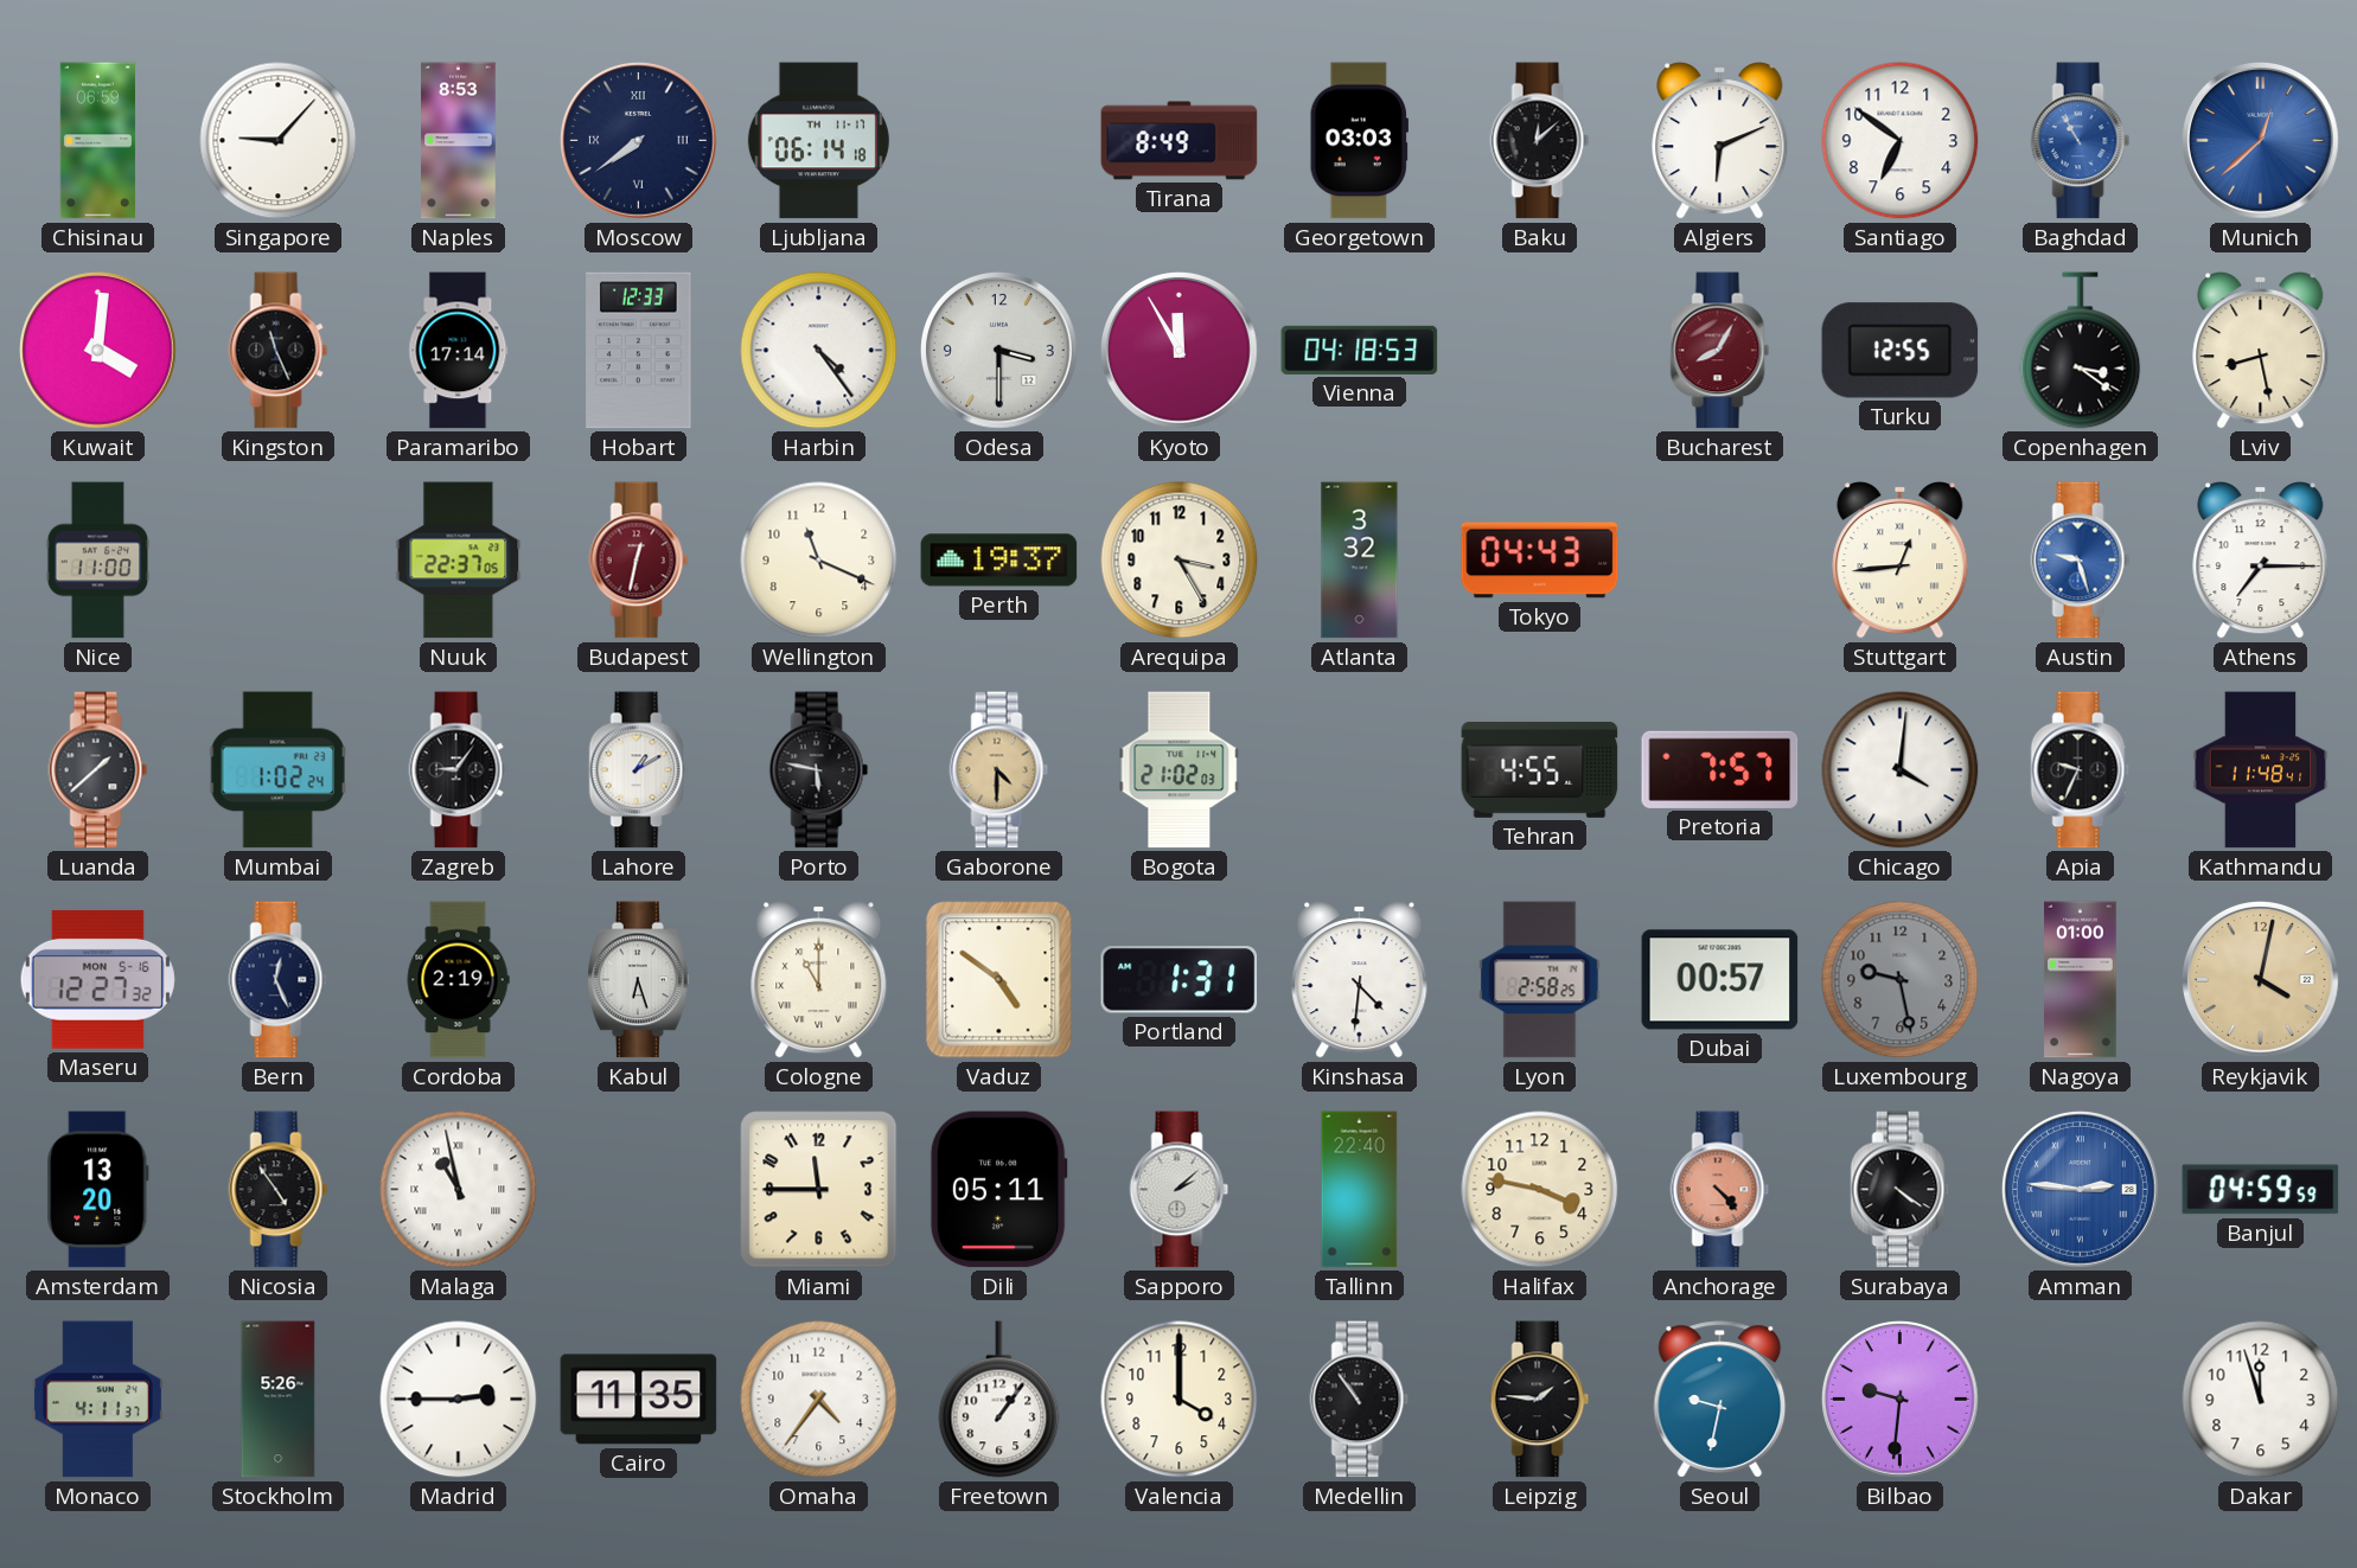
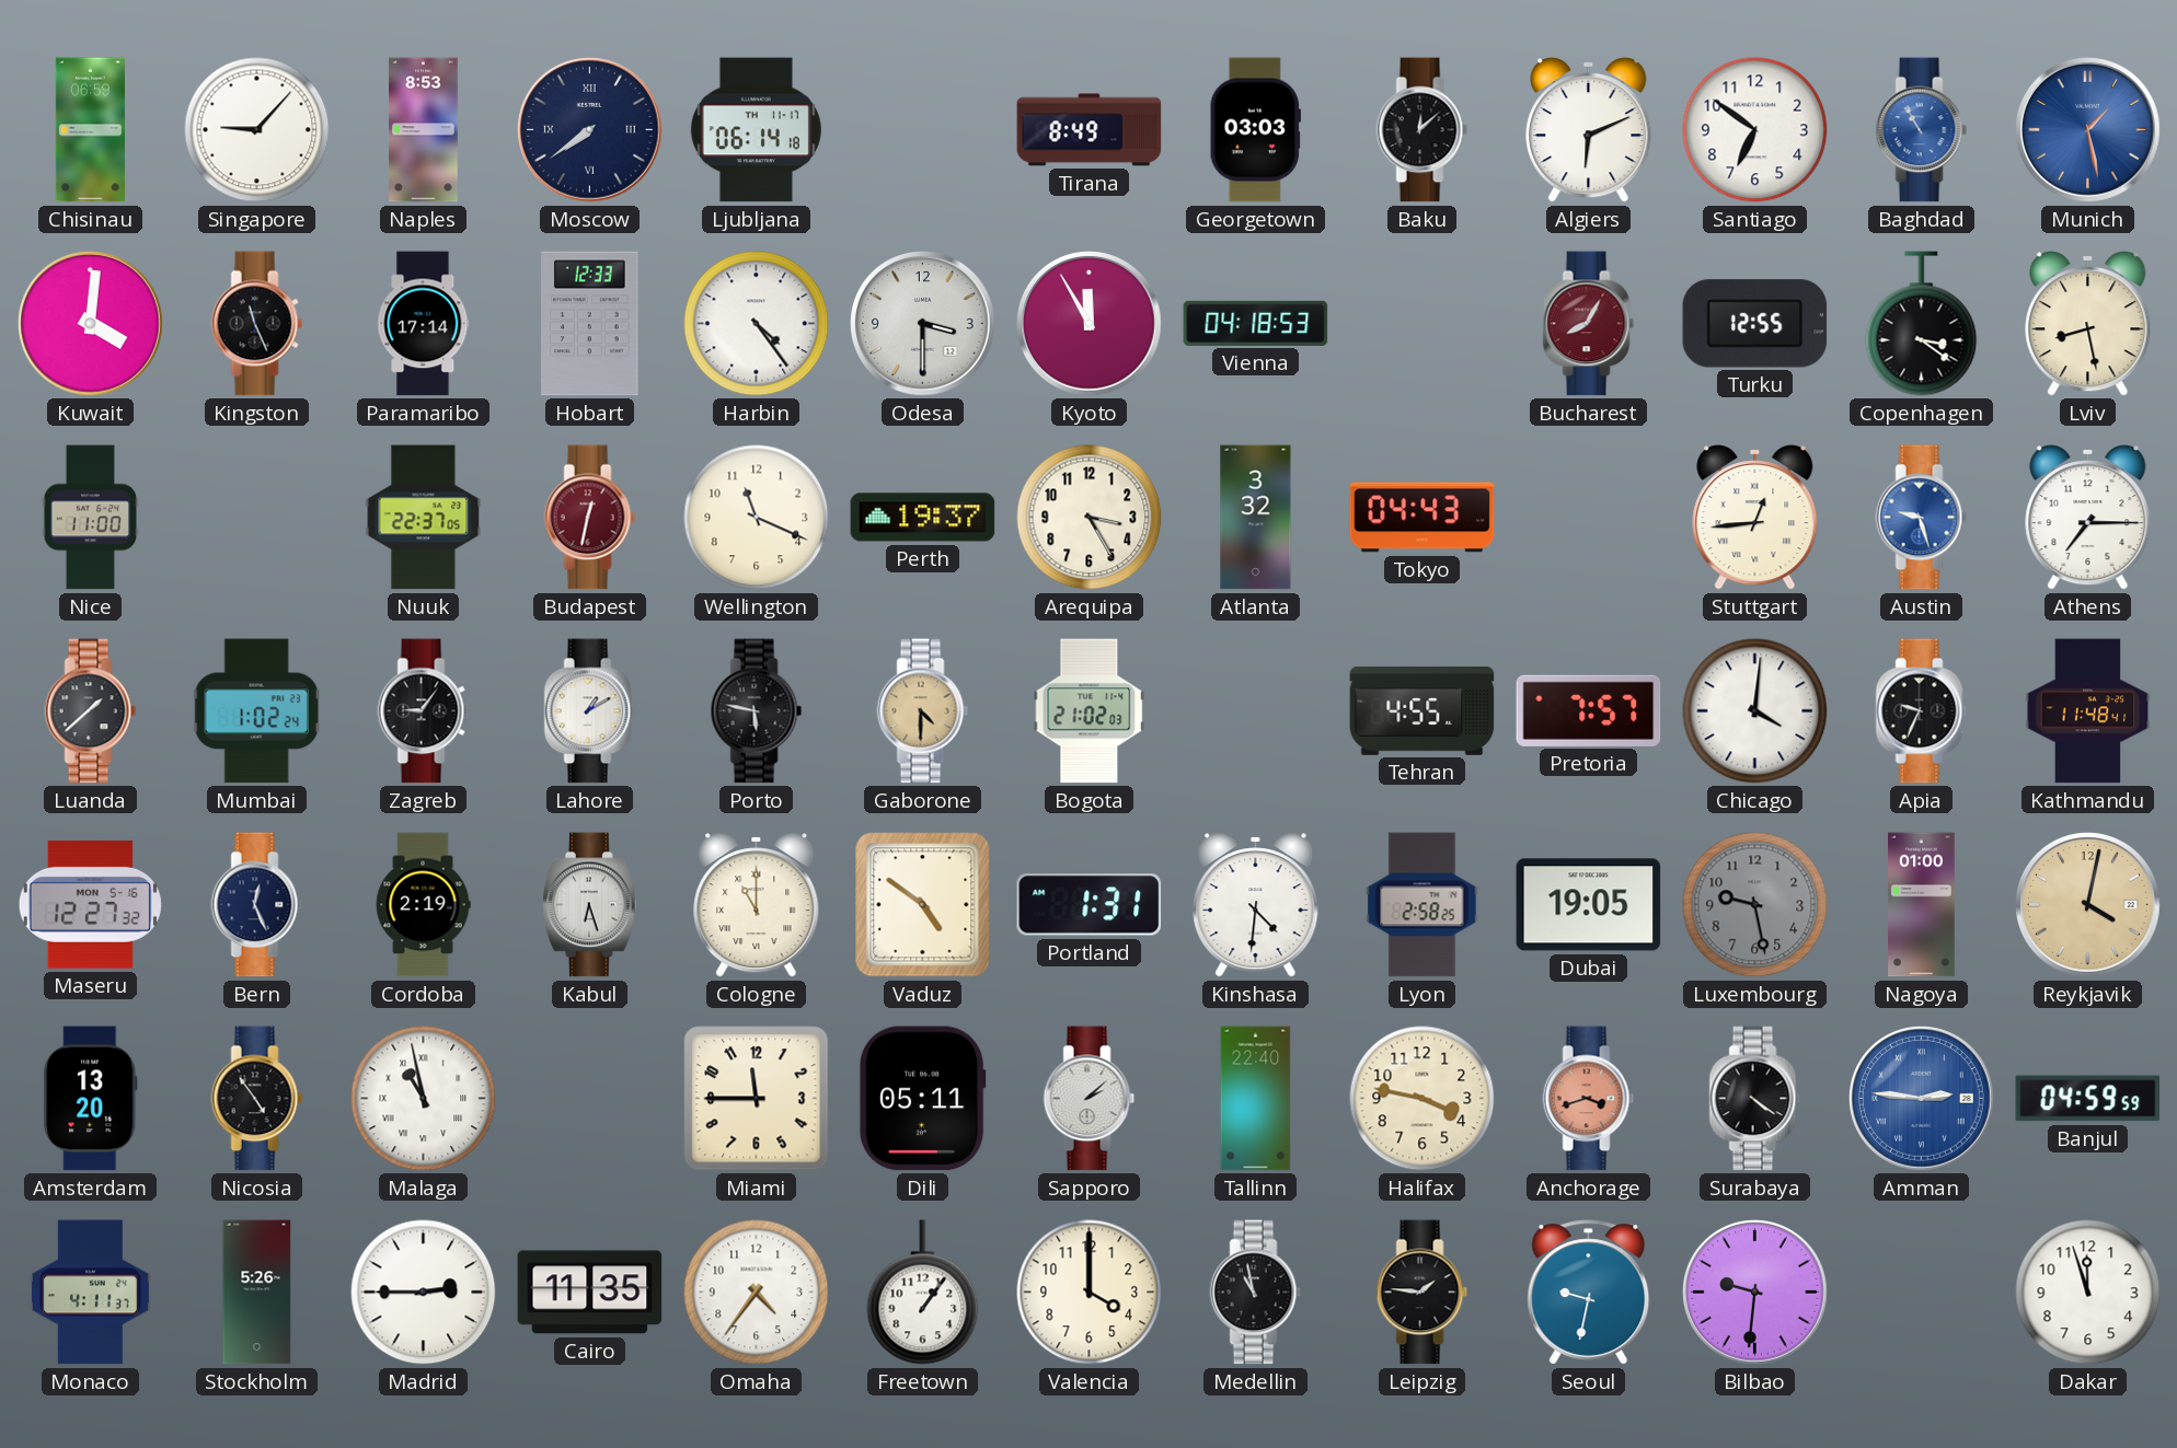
Munich: 12:38 -> 1:28 (2088, 130)
Dubai: 00:57 -> 19:05 (1589, 905)
Anchorage: 4:23 -> 3:42 (1589, 1099)
Medellin: 10:54 -> 10:58 (1256, 1293)
